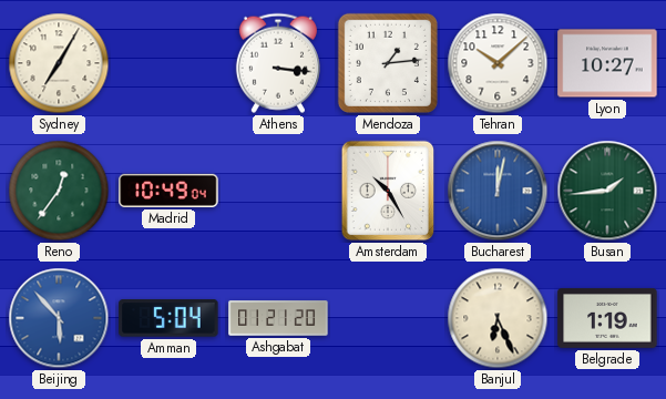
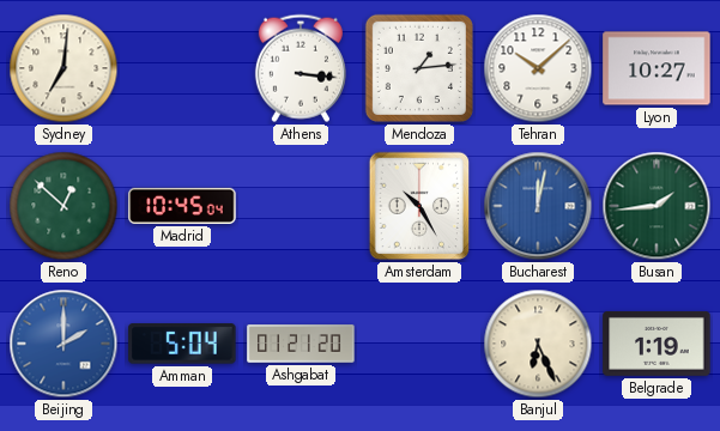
Sydney: 7:05 -> 7:01 (63, 68)
Reno: 12:36 -> 12:52 (63, 206)
Madrid: 10:49 -> 10:45 (182, 206)
Beijing: 5:53 -> 2:00 (63, 344)
